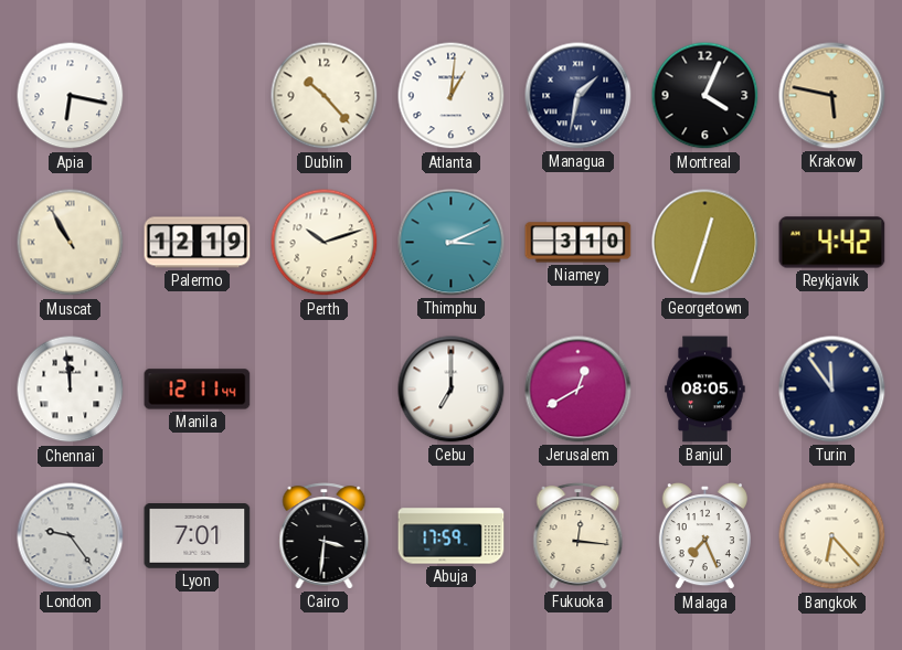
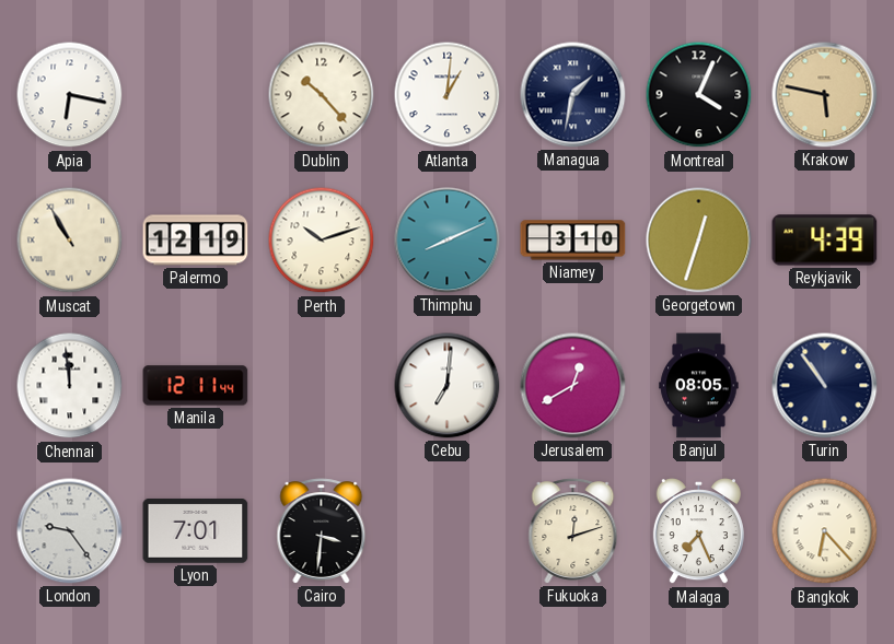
Thimphu: 3:11 -> 8:11 (448, 241)
Reykjavik: 4:42 -> 4:39 (825, 241)
Cebu: 7:00 -> 7:01 (448, 386)
Turin: 11:54 -> 10:54 (825, 386)
Abuja: 17:59 -> none (452, 536)
Fukuoka: 12:16 -> 12:12 (573, 531)
